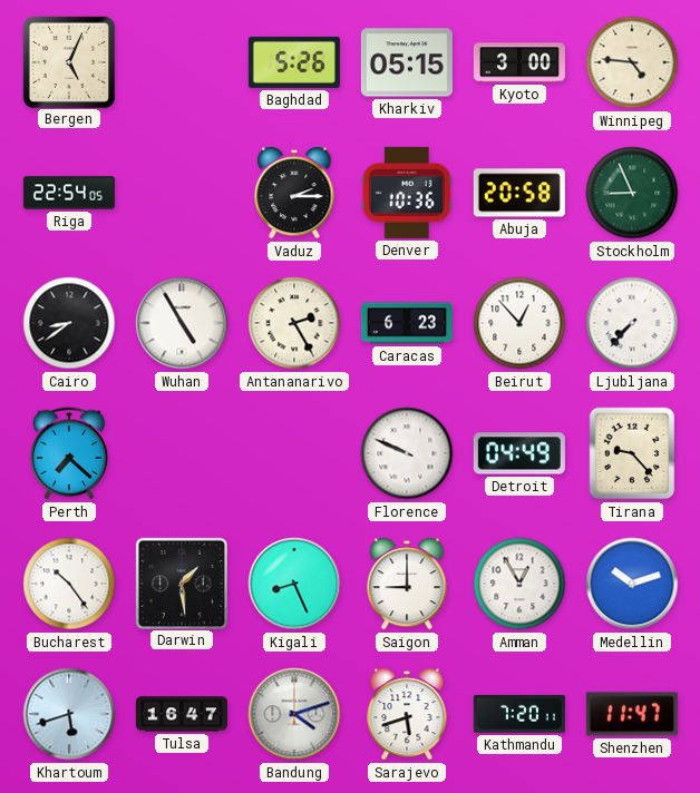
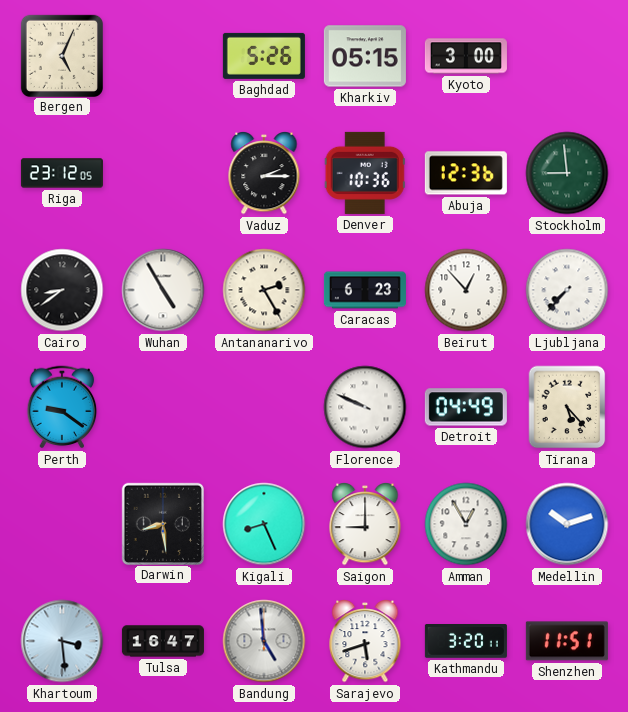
Winnipeg: 4:46 -> none (632, 62)
Riga: 22:54 -> 23:12 (62, 173)
Abuja: 20:58 -> 12:36 (466, 173)
Stockholm: 8:56 -> 8:59 (567, 173)
Perth: 7:22 -> 9:21 (62, 407)
Tirana: 9:23 -> 5:23 (567, 407)
Bucharest: 10:24 -> none (69, 584)
Darwin: 1:29 -> 8:29 (162, 523)
Khartoum: 5:42 -> 3:29 (62, 641)
Bandung: 4:12 -> 4:59 (264, 641)
Kathmandu: 7:20 -> 3:20 (466, 642)
Shenzhen: 11:47 -> 11:51 (567, 641)
